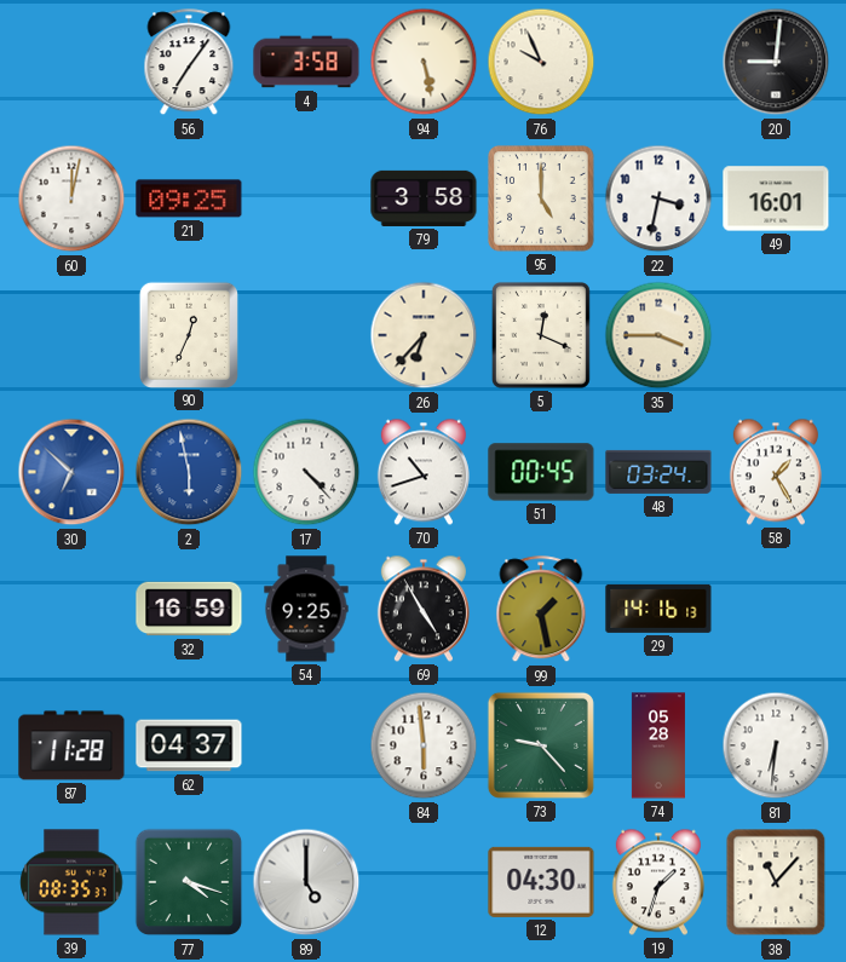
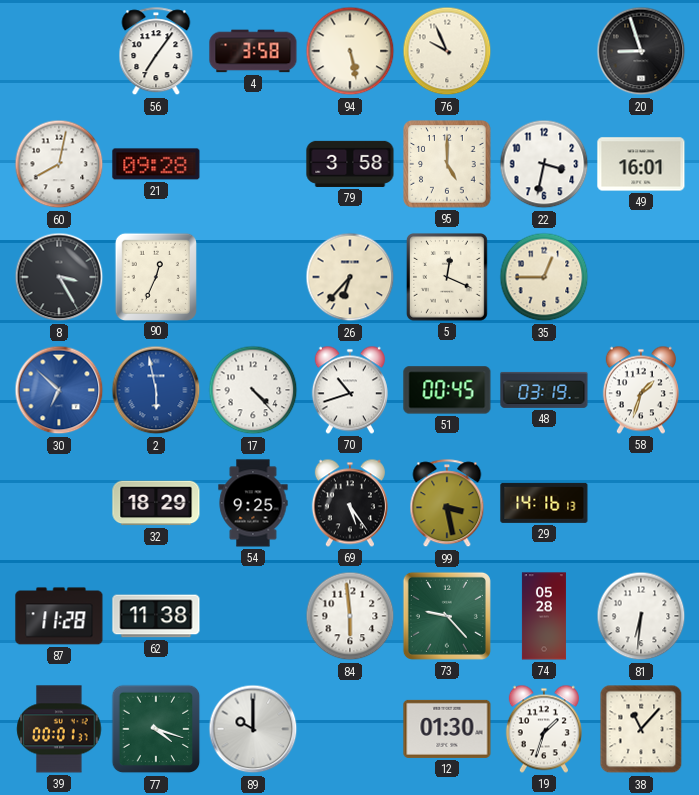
20: 9:01 -> 8:57 (641, 51)
60: 12:02 -> 8:02 (59, 164)
21: 09:25 -> 09:28 (156, 164)
8: none -> 3:25 (59, 277)
35: 3:45 -> 12:45 (544, 277)
48: 03:24 -> 03:19 (544, 390)
58: 1:25 -> 1:33 (641, 390)
32: 16:59 -> 18:29 (156, 503)
69: 4:55 -> 5:24 (350, 503)
99: 1:28 -> 3:28 (447, 504)
62: 04:37 -> 11:38 (156, 616)
39: 08:35 -> 00:01 (59, 729)
89: 5:00 -> 10:00 (253, 729)
12: 04:30 -> 01:30 (447, 729)
